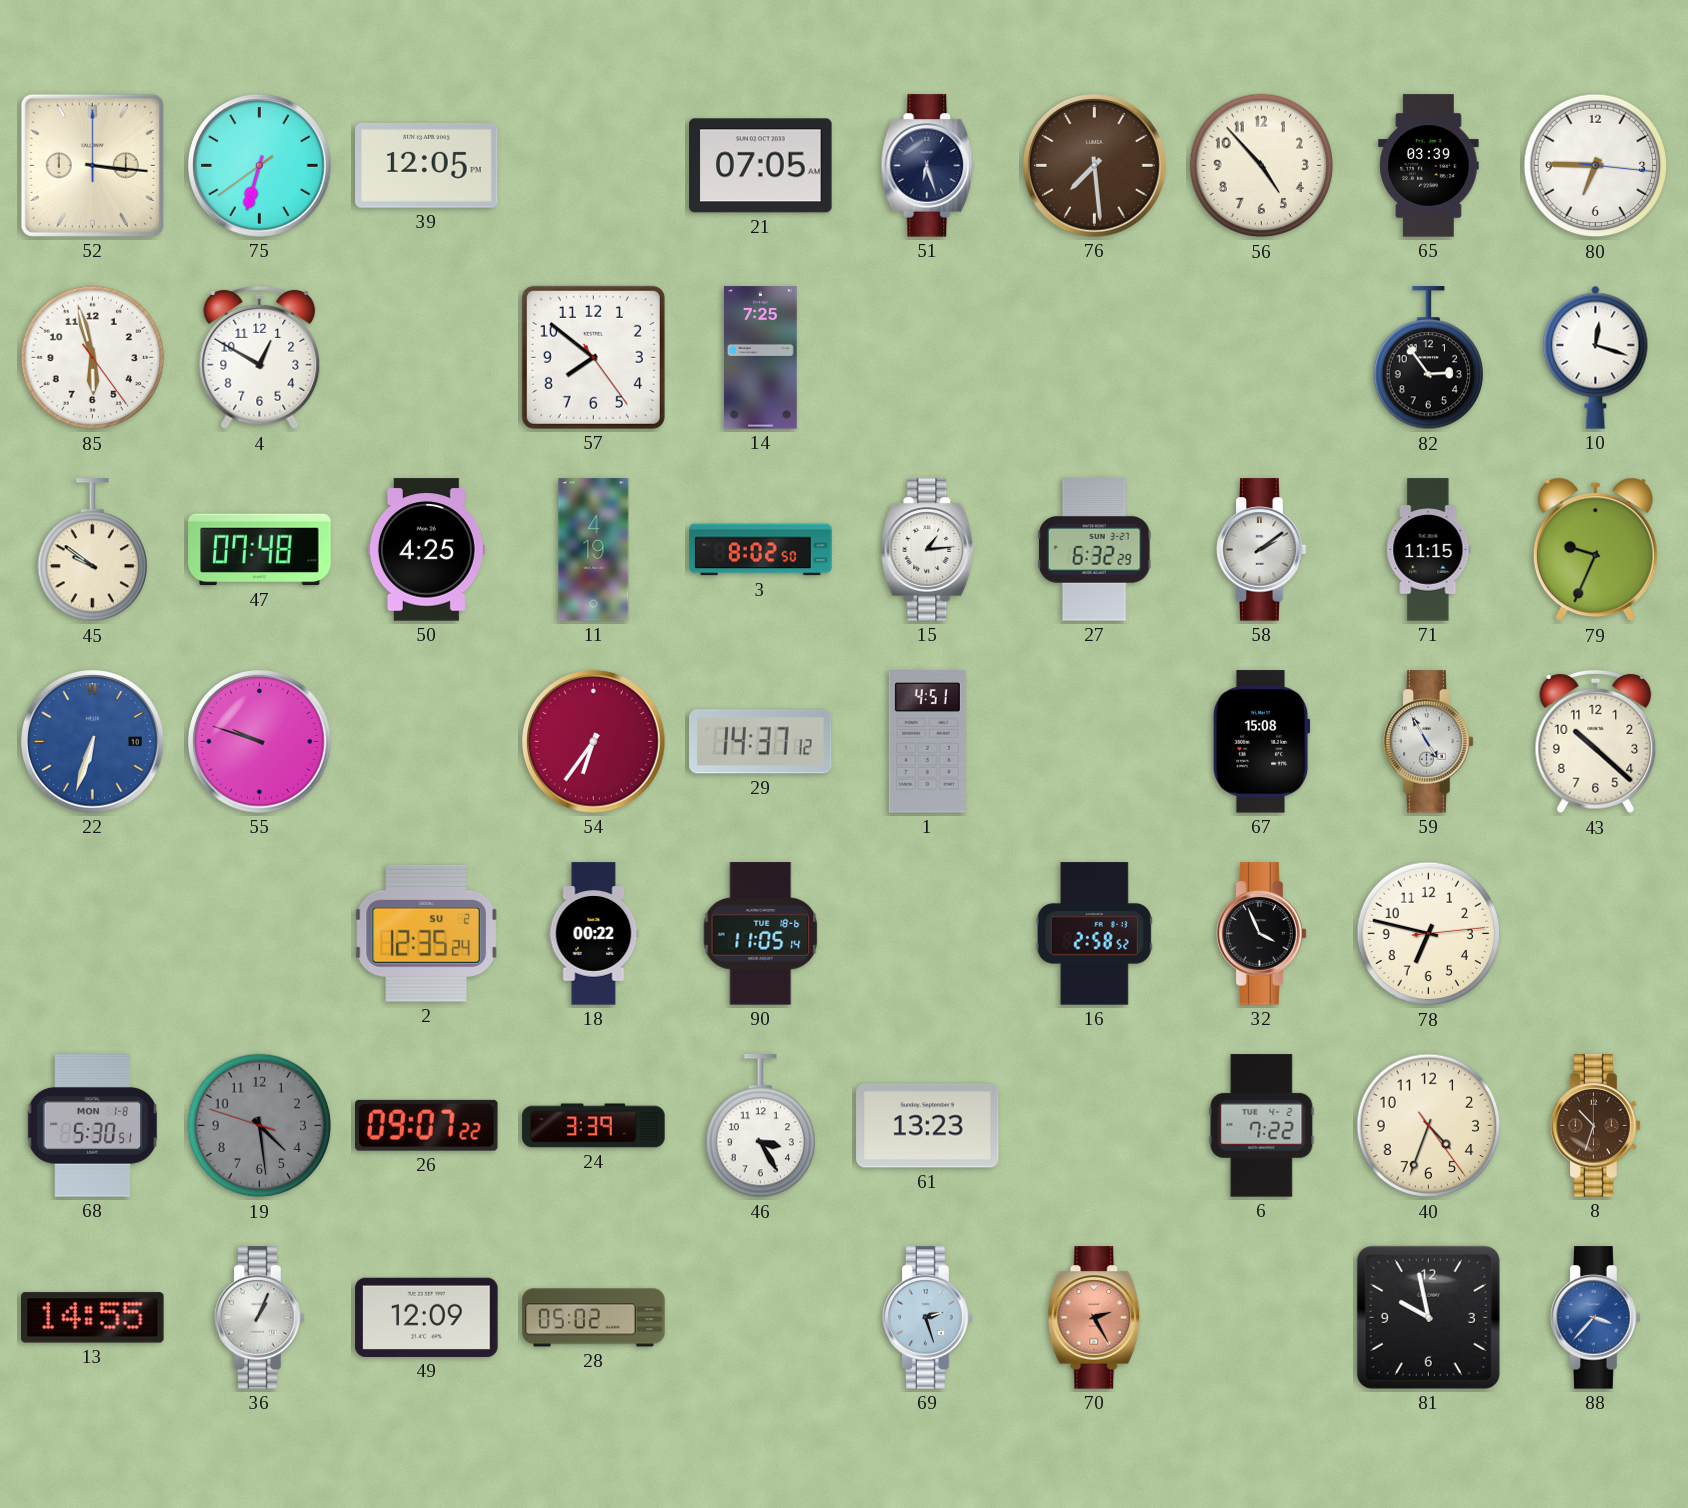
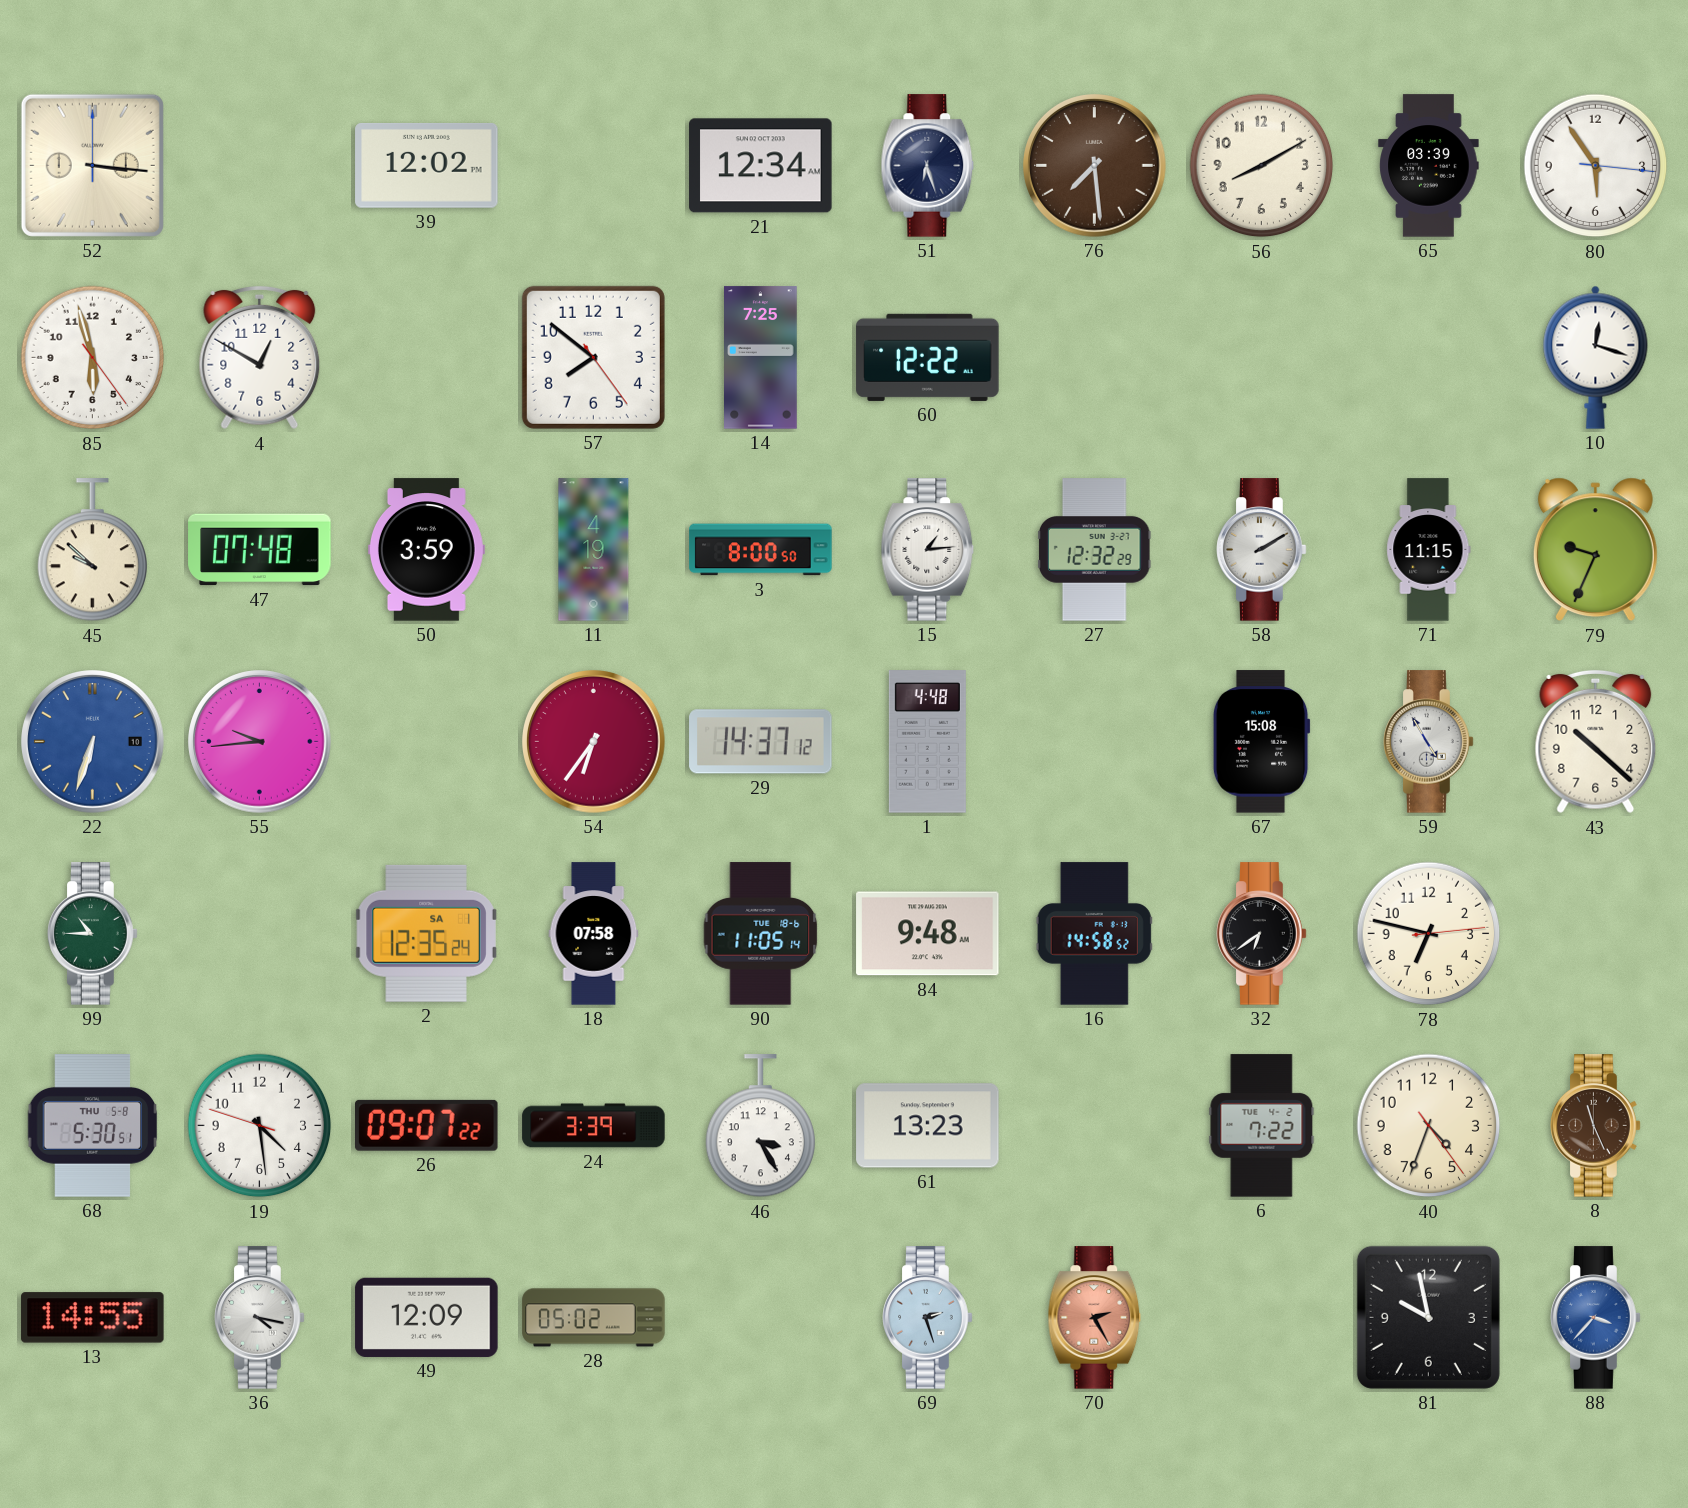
75: 6:32 -> none (260, 166)
39: 12:05 -> 12:02 (427, 165)
21: 07:05 -> 12:34 (761, 166)
56: 4:53 -> 8:10 (1262, 166)
80: 6:45 -> 5:54 (1596, 166)
60: none -> 12:22 (928, 357)
82: 2:54 -> none (1428, 358)
45: 9:51 -> 9:52 (92, 550)
50: 4:25 -> 3:59 (426, 550)
3: 8:02 -> 8:00 (761, 550)
27: 6:32 -> 12:32 (1094, 550)
58: 2:09 -> 2:10 (1262, 550)
55: 9:48 -> 9:44 (260, 742)
1: 4:51 -> 4:48 (927, 742)
99: none -> 10:45 (93, 934)
2 date: SU 2 -> SA 1 (426, 933)
18: 00:22 -> 07:58 (594, 934)
84: none -> 9:48 (928, 934)
16: 2:58 -> 14:58 (1094, 934)
32: 3:56 -> 6:39 (1262, 934)
68 date: MON 1-8 -> THU 5-8 (93, 1126)
19 dial: grey -> white (260, 1126)
8: 10:33 -> 11:26 (1596, 1126)
36: 1:04 -> 4:17 (260, 1318)
